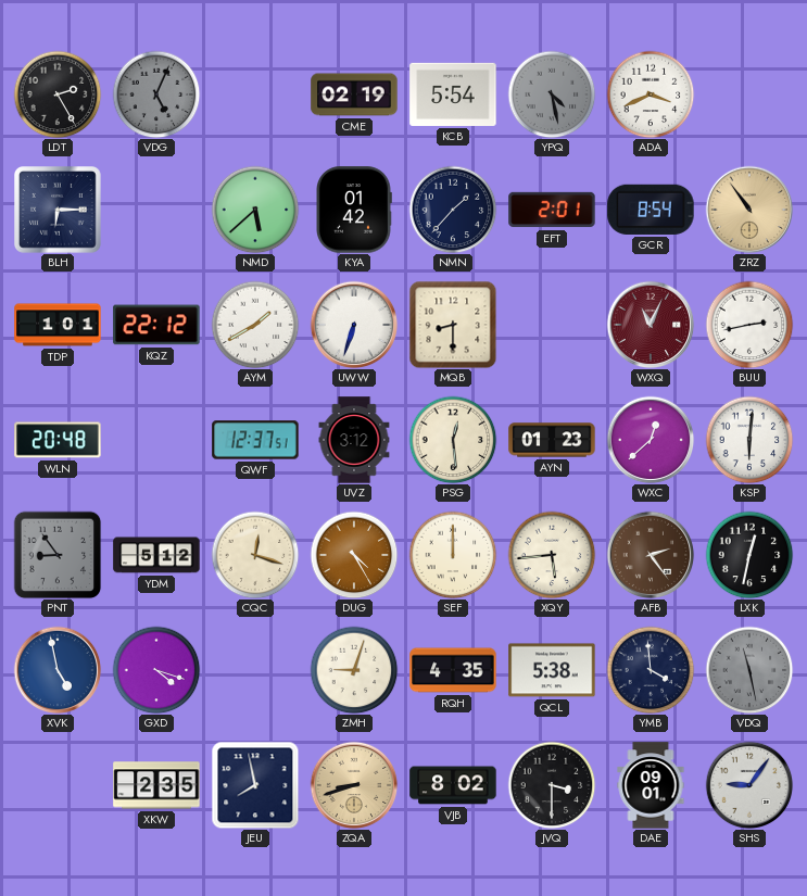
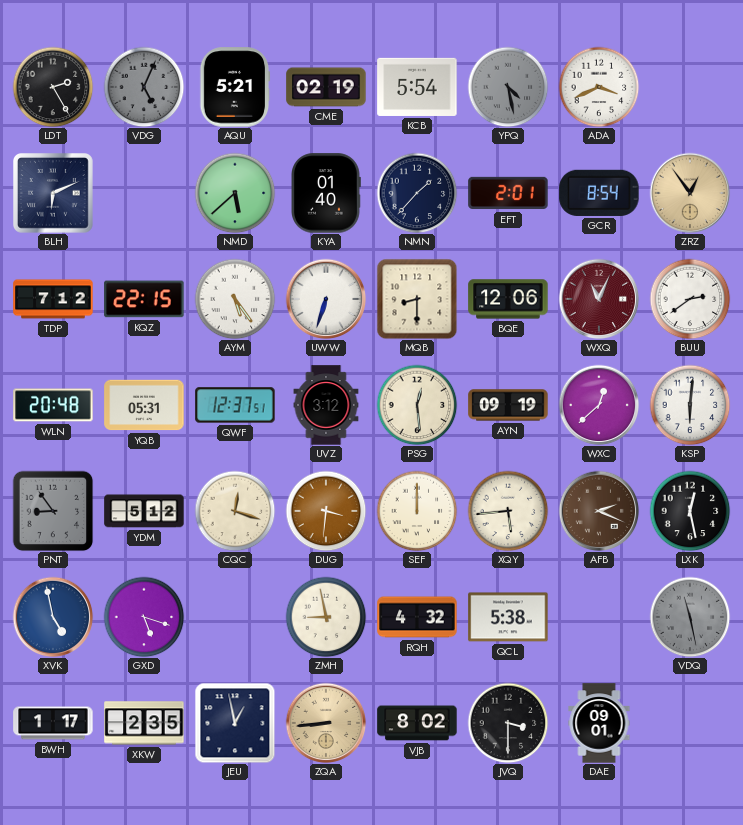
AQU: none -> 5:21 (235, 87)
BLH: 6:15 -> 6:11 (54, 194)
KYA: 01:42 -> 01:40 (326, 193)
ZRZ: 10:54 -> 12:54 (690, 193)
TDP: 1:01 -> 7:12 (53, 299)
KQZ: 22:12 -> 22:15 (144, 299)
AYM: 1:40 -> 5:24 (235, 299)
BQE: none -> 12:06 (508, 299)
BUU: 2:43 -> 2:39 (690, 299)
YQB: none -> 05:31 (144, 405)
AYN: 01:23 -> 09:19 (508, 405)
DUG: 4:25 -> 3:31 (326, 511)
AFB: 2:24 -> 2:19 (599, 511)
LXK: 12:32 -> 12:28 (690, 511)
GXD: 4:18 -> 5:18 (144, 617)
ZMH: 9:03 -> 8:58 (326, 617)
RQH: 4:35 -> 4:32 (417, 617)
YMB: 3:59 -> none (651, 670)
BWH: none -> 1:17 (53, 723)
JEU: 7:58 -> 12:58 (235, 723)
ZQA: 8:42 -> 8:44 (326, 723)
SHS: 9:06 -> none (749, 785)
